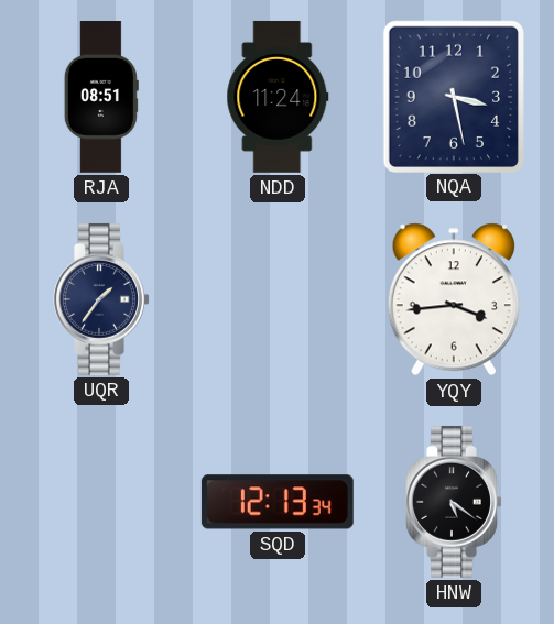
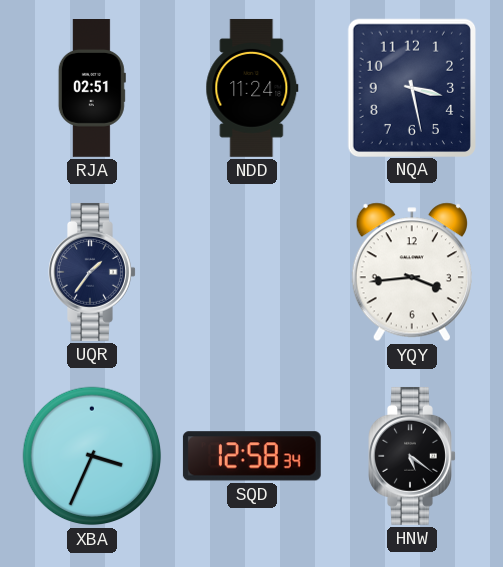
RJA: 08:51 -> 02:51 (92, 89)
XBA: none -> 3:34 (92, 456)
SQD: 12:13 -> 12:58 (252, 456)
